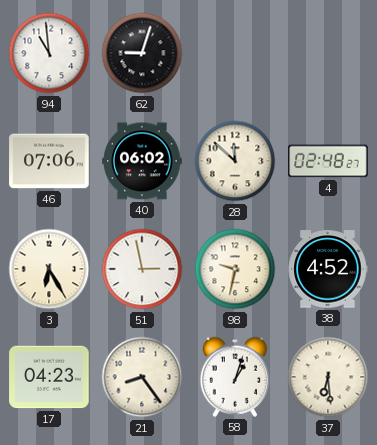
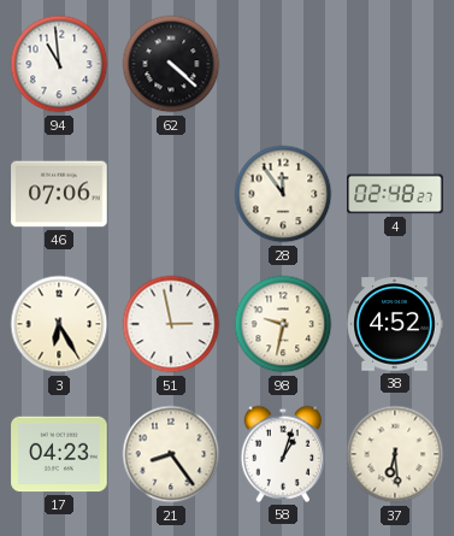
62: 9:03 -> 4:22 (171, 64)
40: 06:02 -> none (142, 161)
28: 11:52 -> 11:54 (283, 194)
